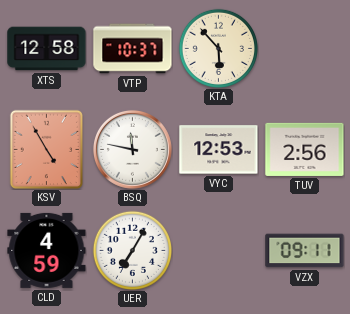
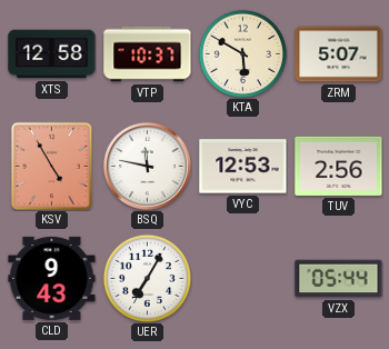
KTA: 5:53 -> 5:50 (242, 53)
ZRM: none -> 5:07 (339, 54)
CLD: 4:59 -> 9:43 (52, 278)
VZX: 09:11 -> 05:44 (339, 279)
